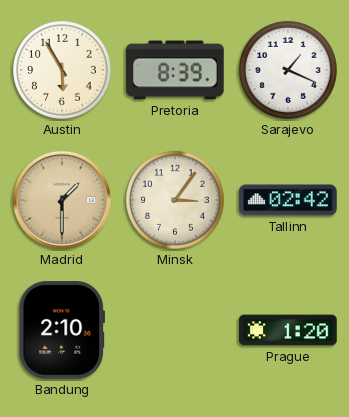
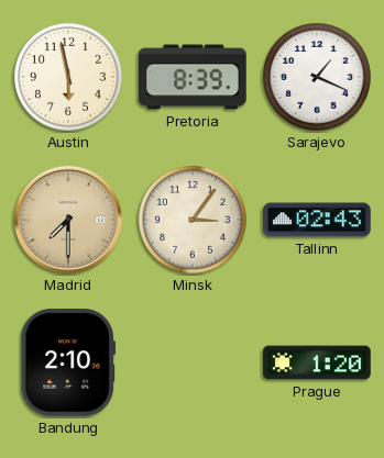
Austin: 5:55 -> 5:58 (69, 78)
Madrid: 1:30 -> 7:30 (68, 220)
Tallinn: 02:42 -> 02:43 (317, 220)
